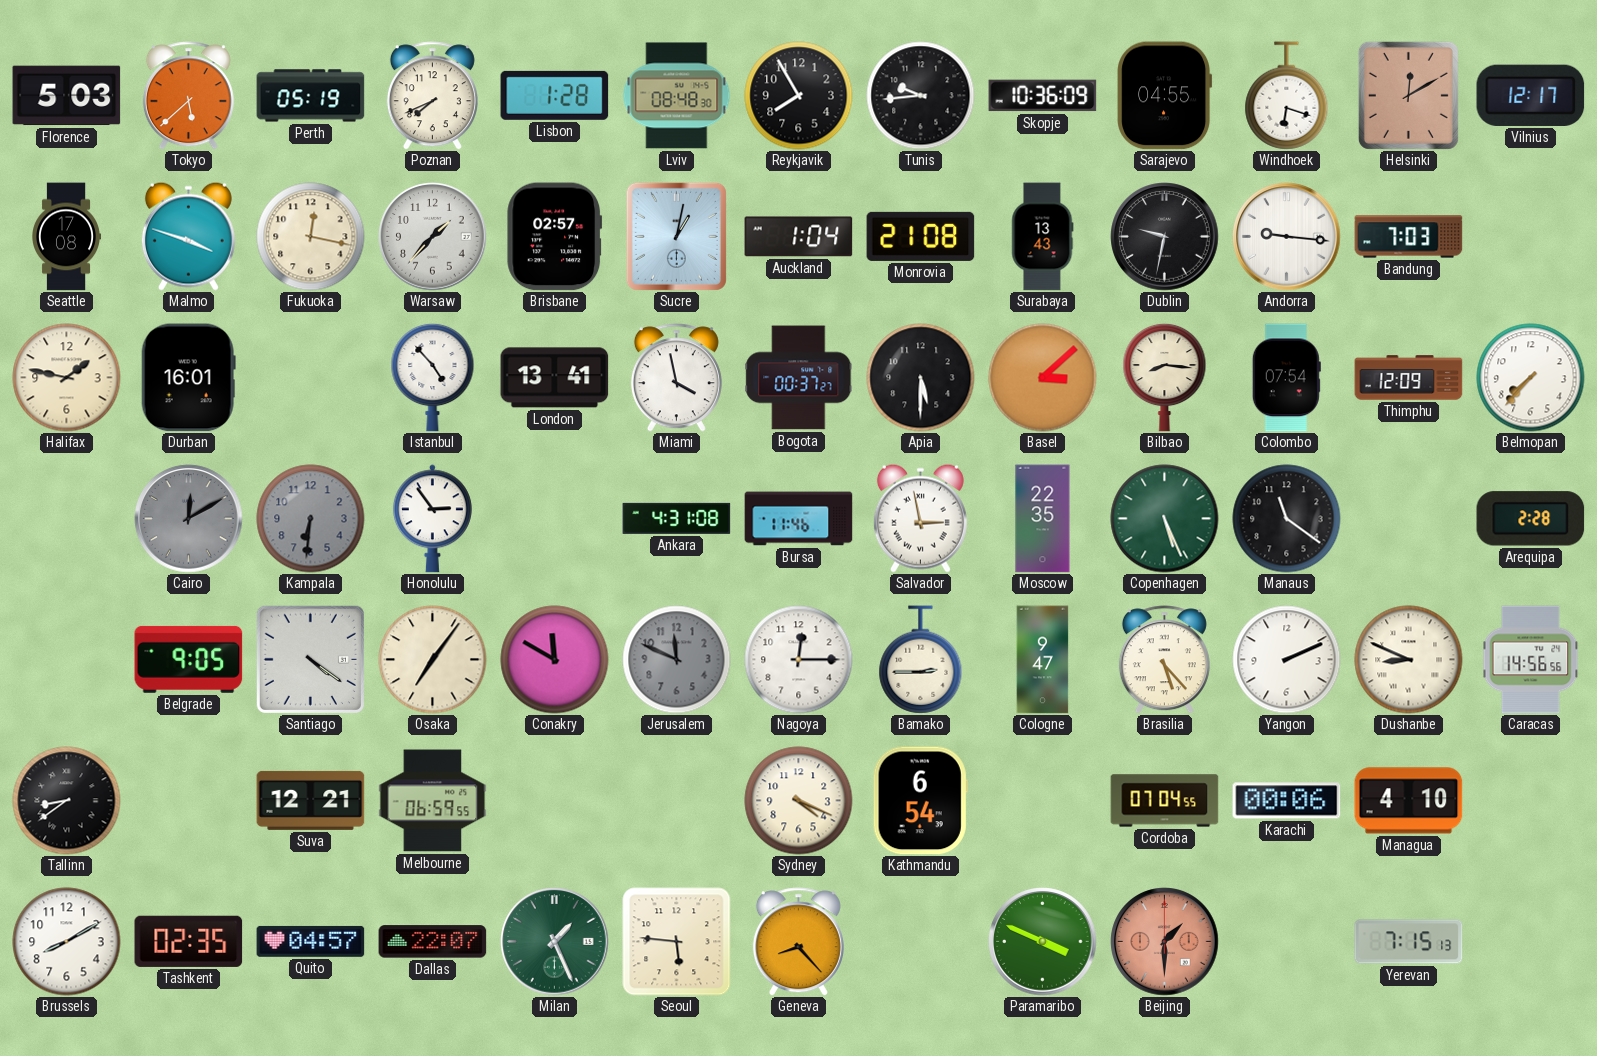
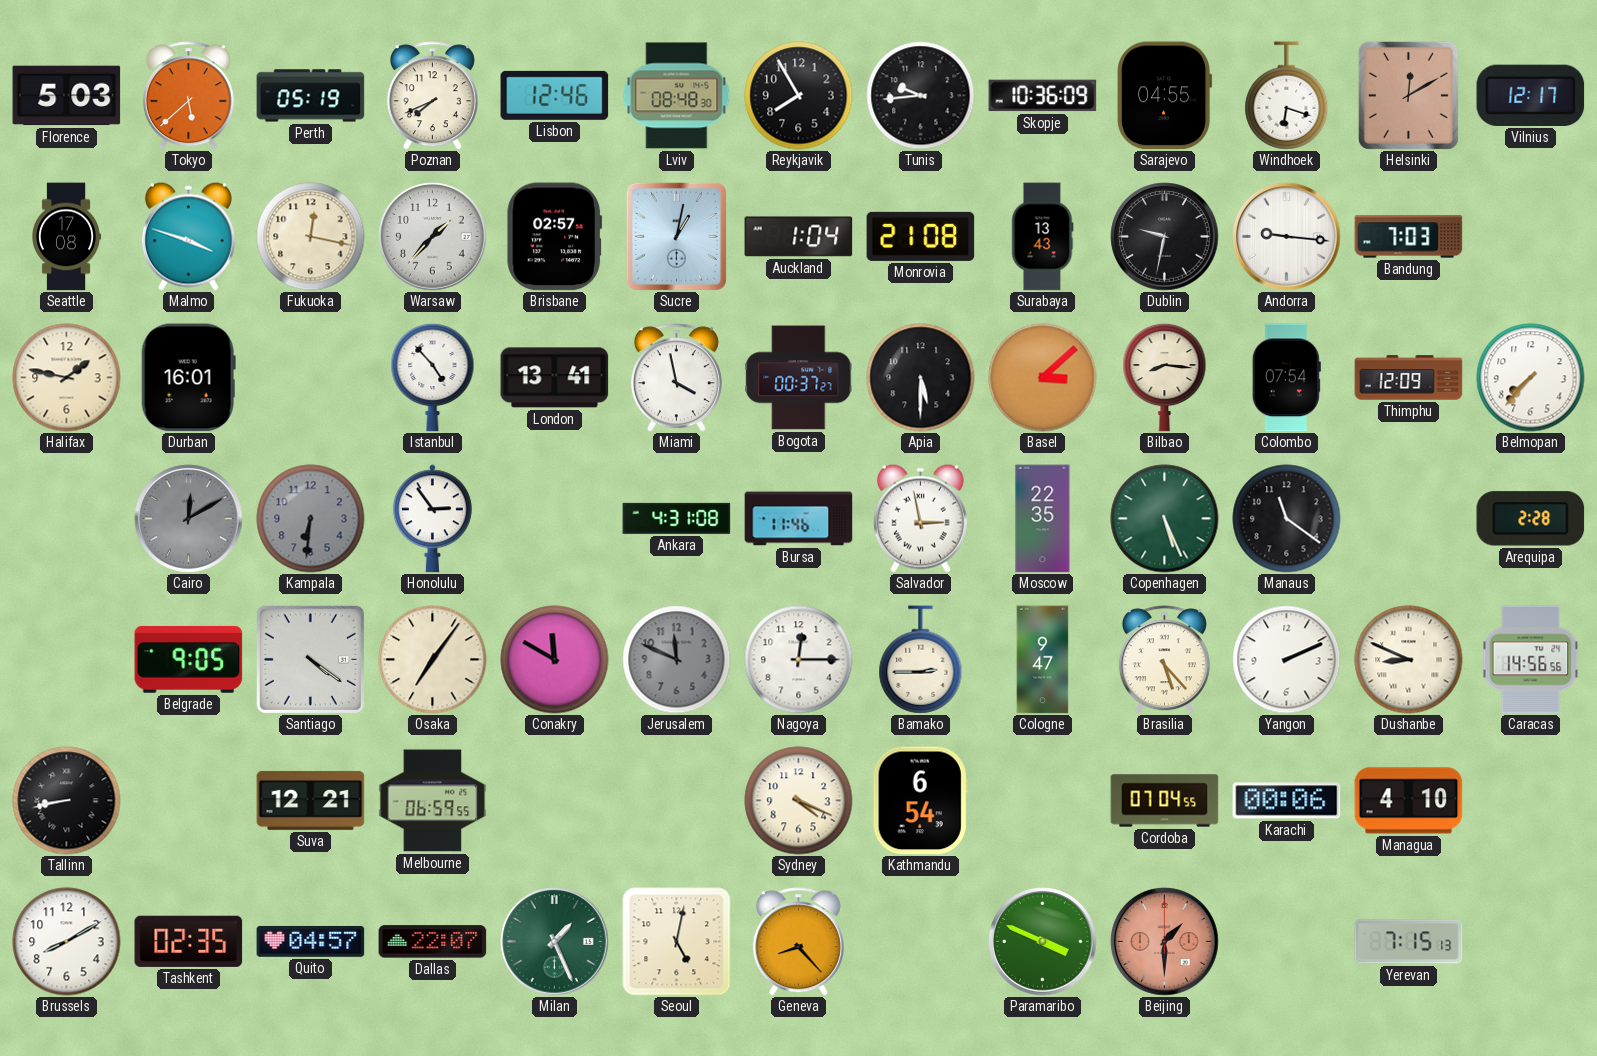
Lisbon: 1:28 -> 12:46 (555, 95)
Tallinn: 8:39 -> 8:43 (67, 801)
Seoul: 5:46 -> 5:02 (677, 942)
